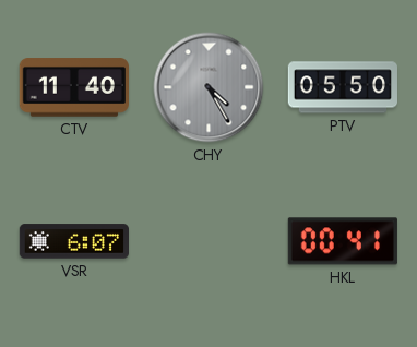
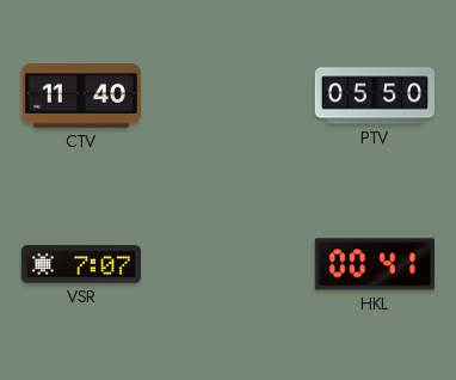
CHY: 4:25 -> none (208, 87)
VSR: 6:07 -> 7:07 (80, 264)
